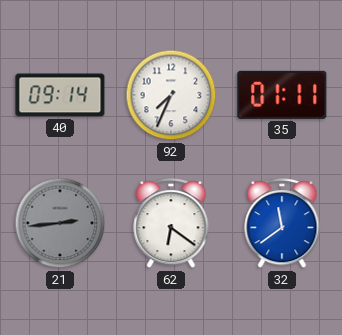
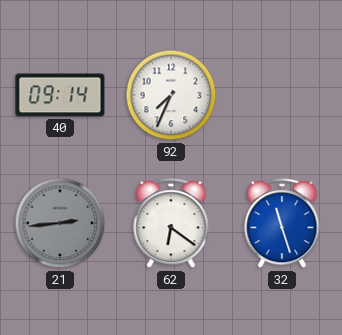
35: 01:11 -> none (282, 95)
32: 11:39 -> 11:27 (282, 224)
